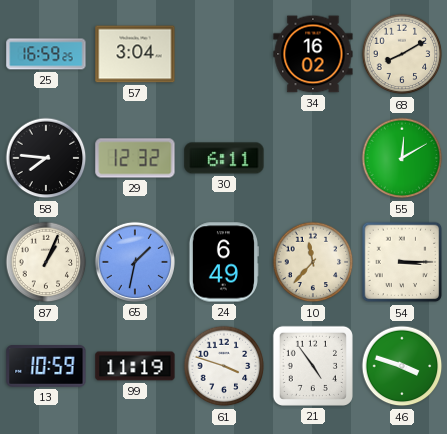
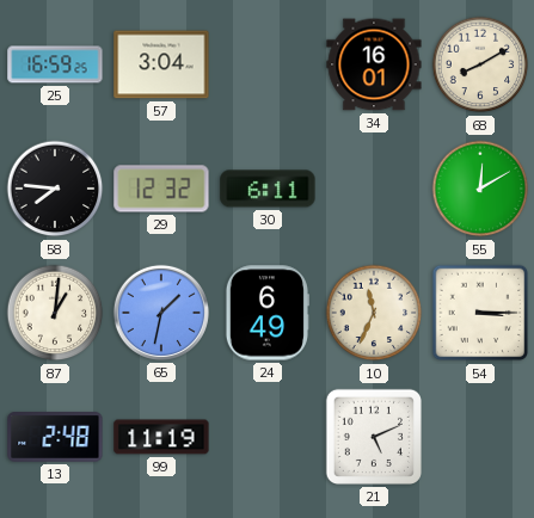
34: 16:02 -> 16:01 (374, 64)
87: 1:04 -> 1:01 (55, 313)
10: 11:37 -> 11:34 (374, 313)
13: 10:59 -> 2:48 (55, 437)
61: 3:48 -> none (224, 366)
21: 4:54 -> 5:11 (374, 437)
46: 3:48 -> none (402, 366)
